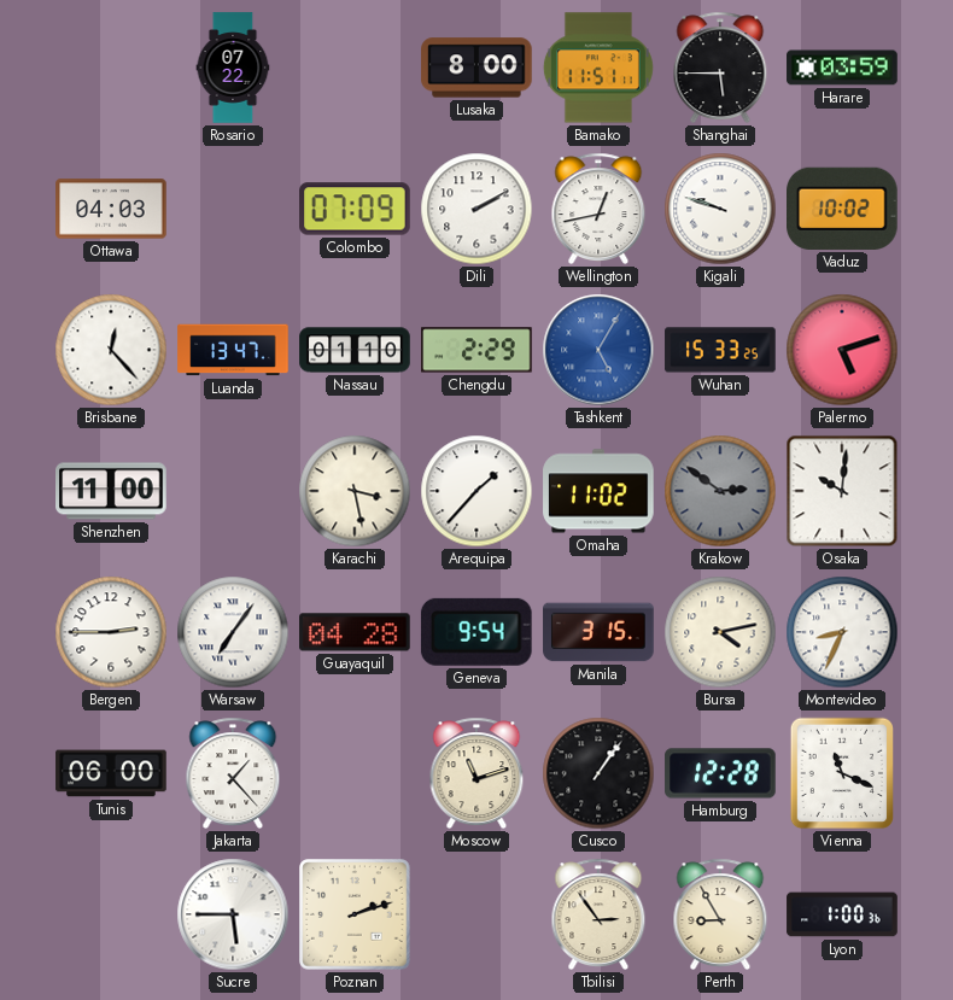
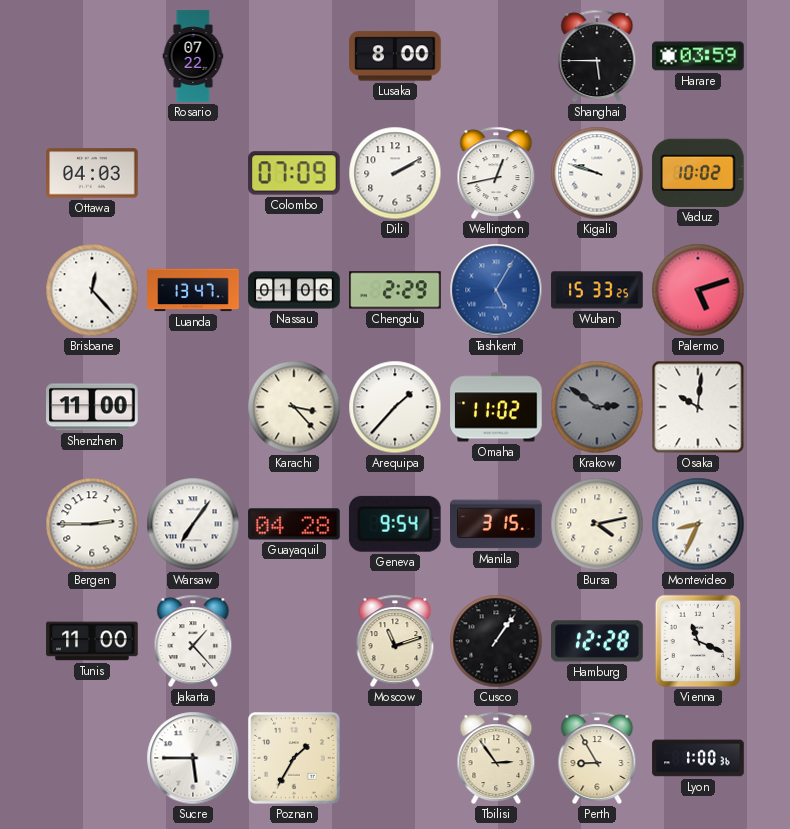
Bamako: 11:51 -> none (598, 68)
Nassau: 01:10 -> 01:06 (294, 290)
Karachi: 3:28 -> 3:23 (294, 407)
Tunis: 06:00 -> 11:00 (92, 641)
Poznan: 2:12 -> 1:35 (294, 758)
